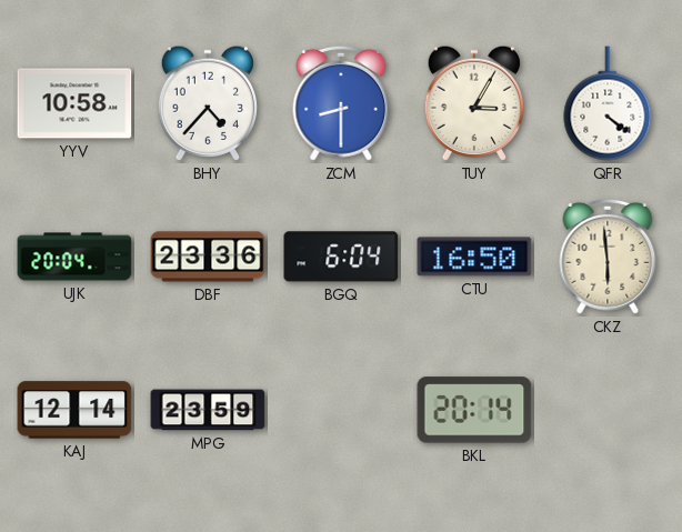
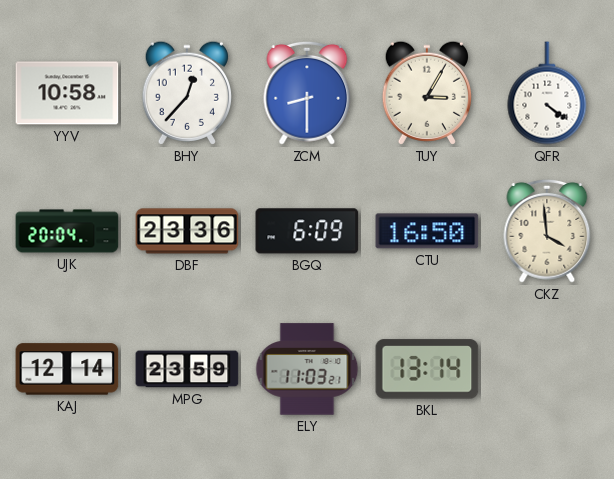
BHY: 4:37 -> 12:37 (186, 93)
BGQ: 6:04 -> 6:09 (307, 231)
CKZ: 5:59 -> 3:59 (547, 231)
ELY: none -> 11:03 (307, 369)
BKL: 20:14 -> 13:14 (427, 369)
